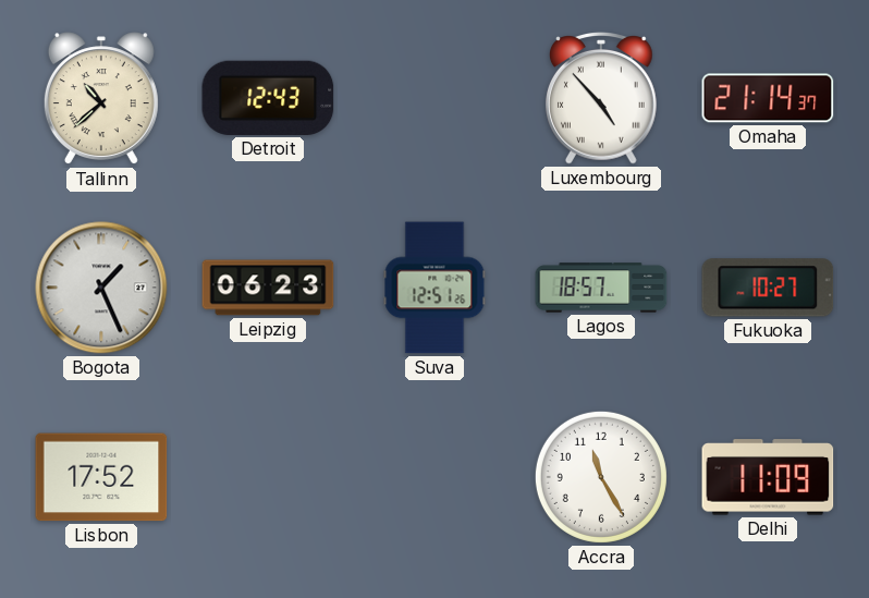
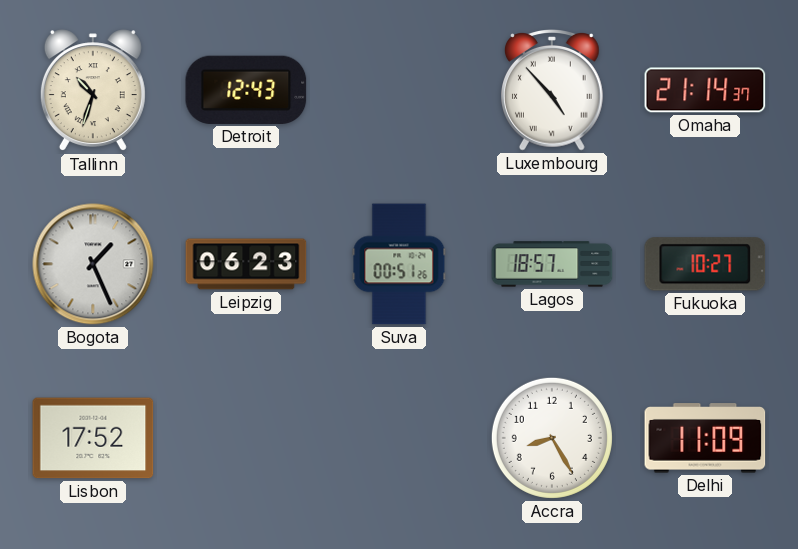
Tallinn: 10:38 -> 10:33 (93, 91)
Suva: 12:51 -> 00:51 (399, 264)
Accra: 11:25 -> 8:25 (552, 438)
